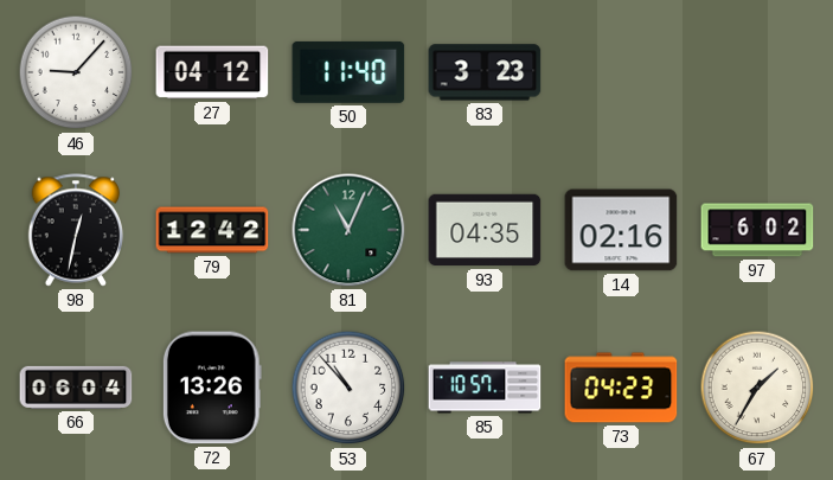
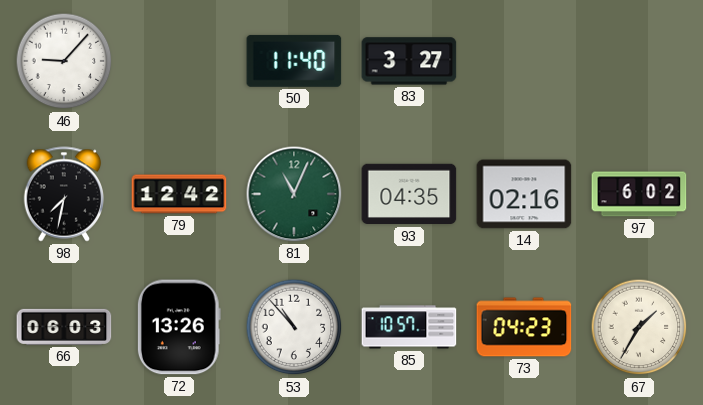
27: 04:12 -> none (212, 72)
83: 3:23 -> 3:27 (409, 61)
98: 12:32 -> 7:32 (64, 194)
66: 06:04 -> 06:03 (64, 327)
